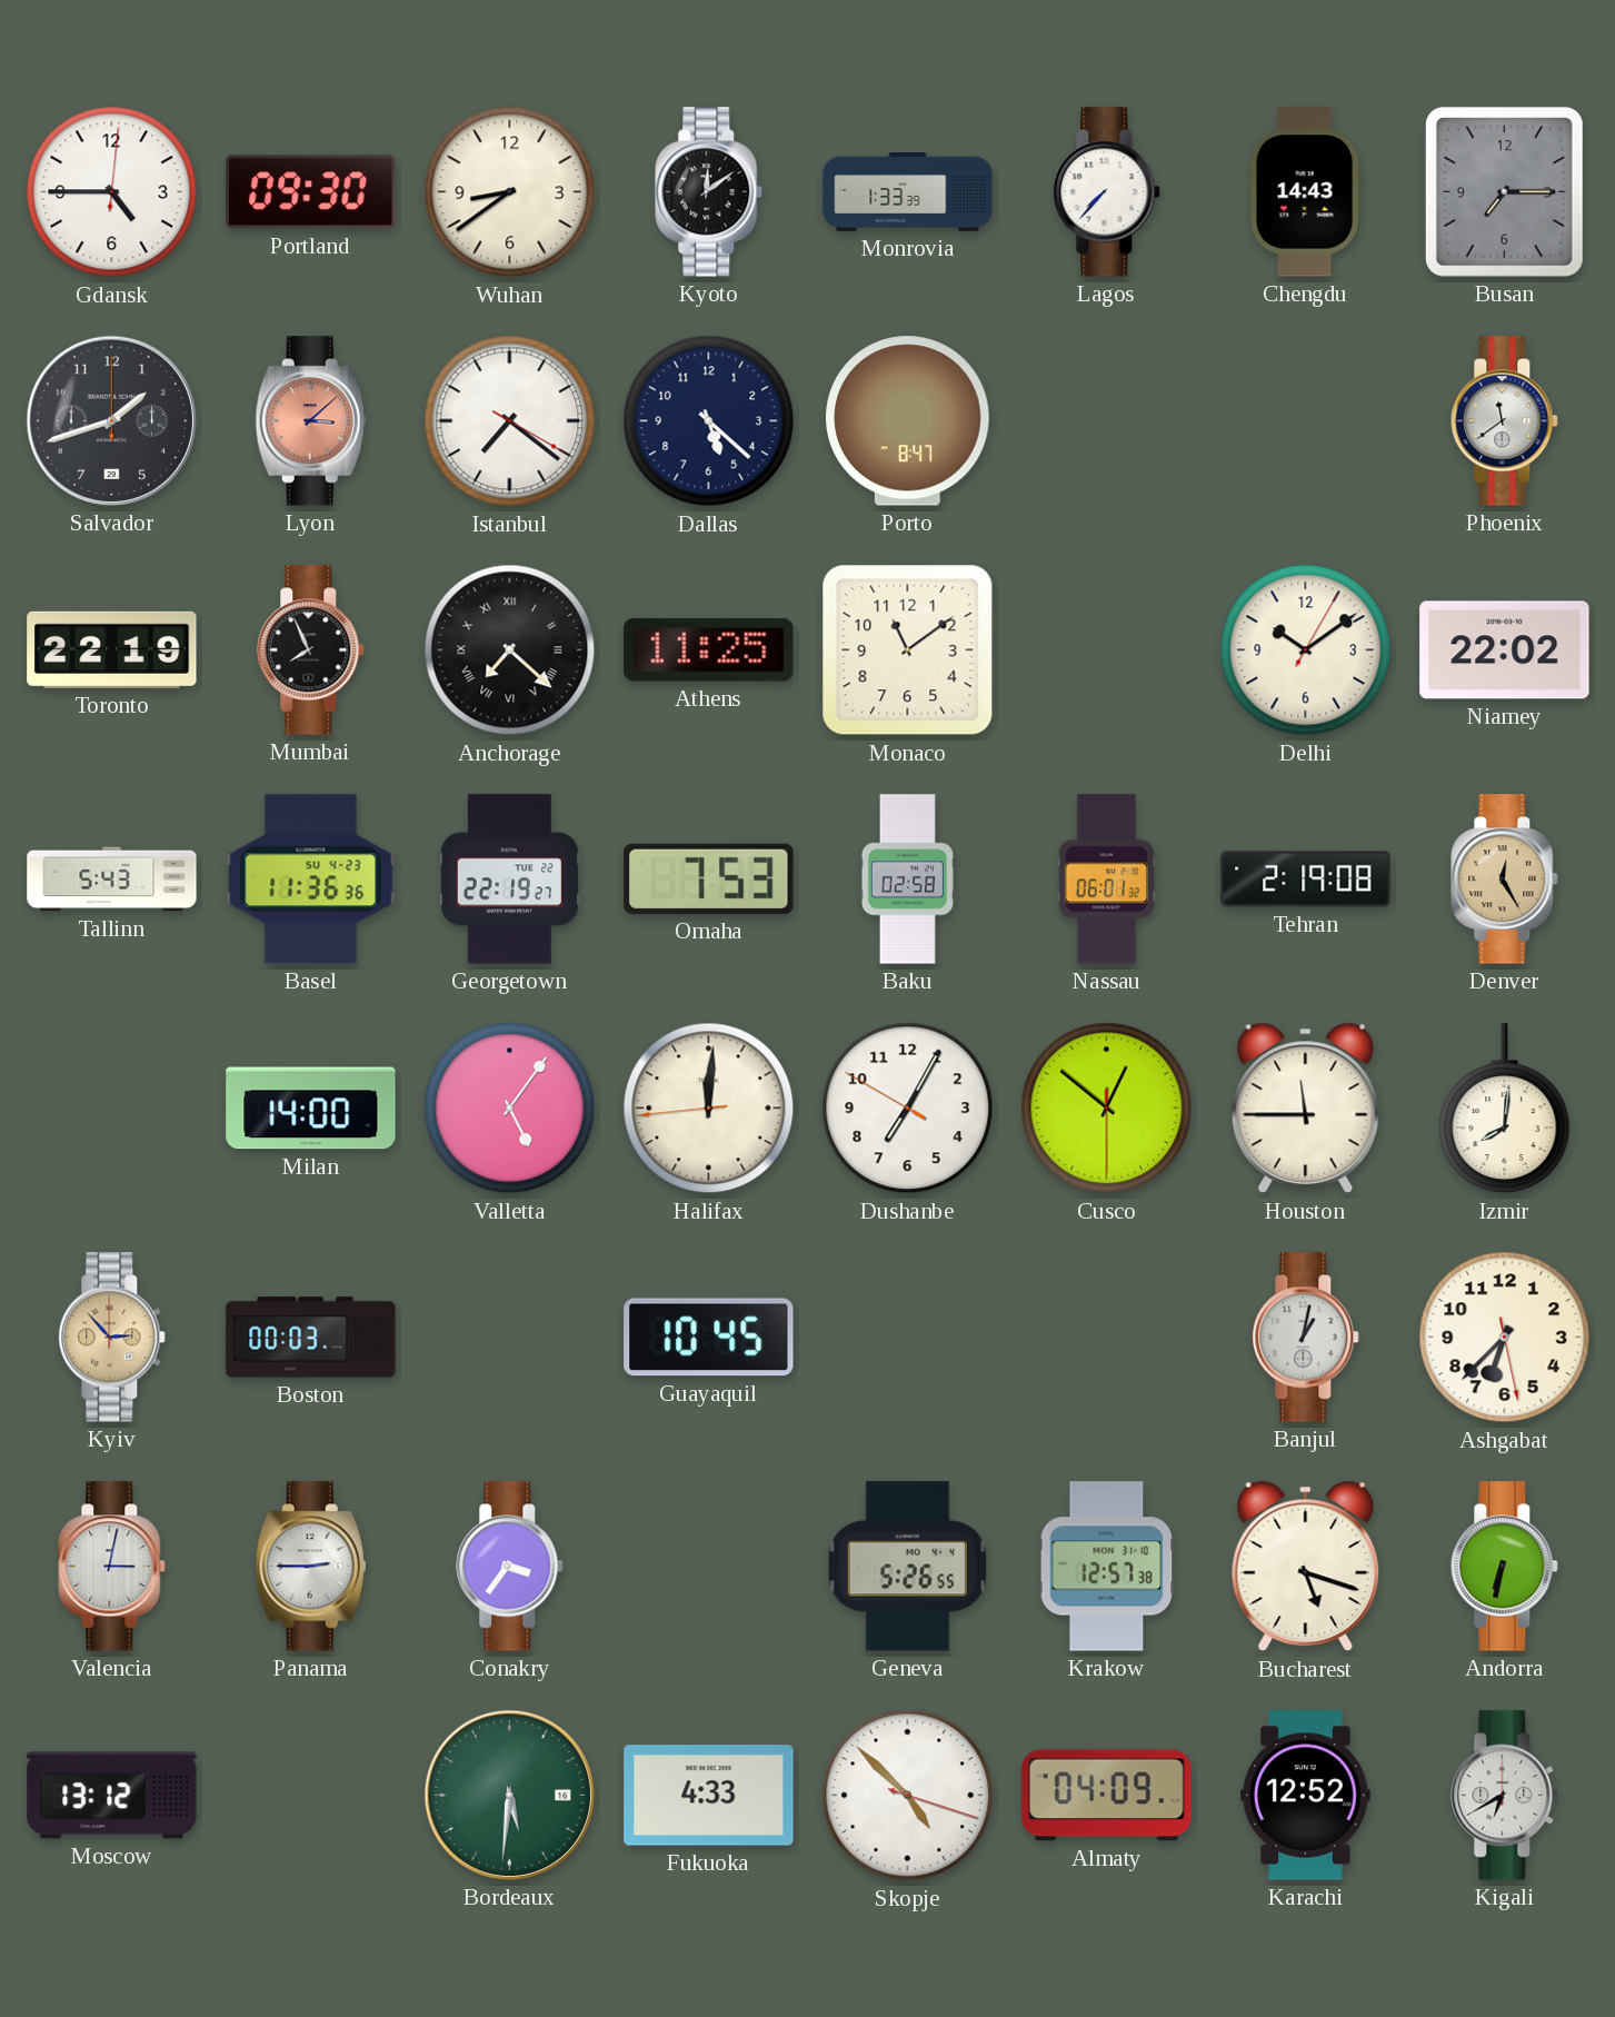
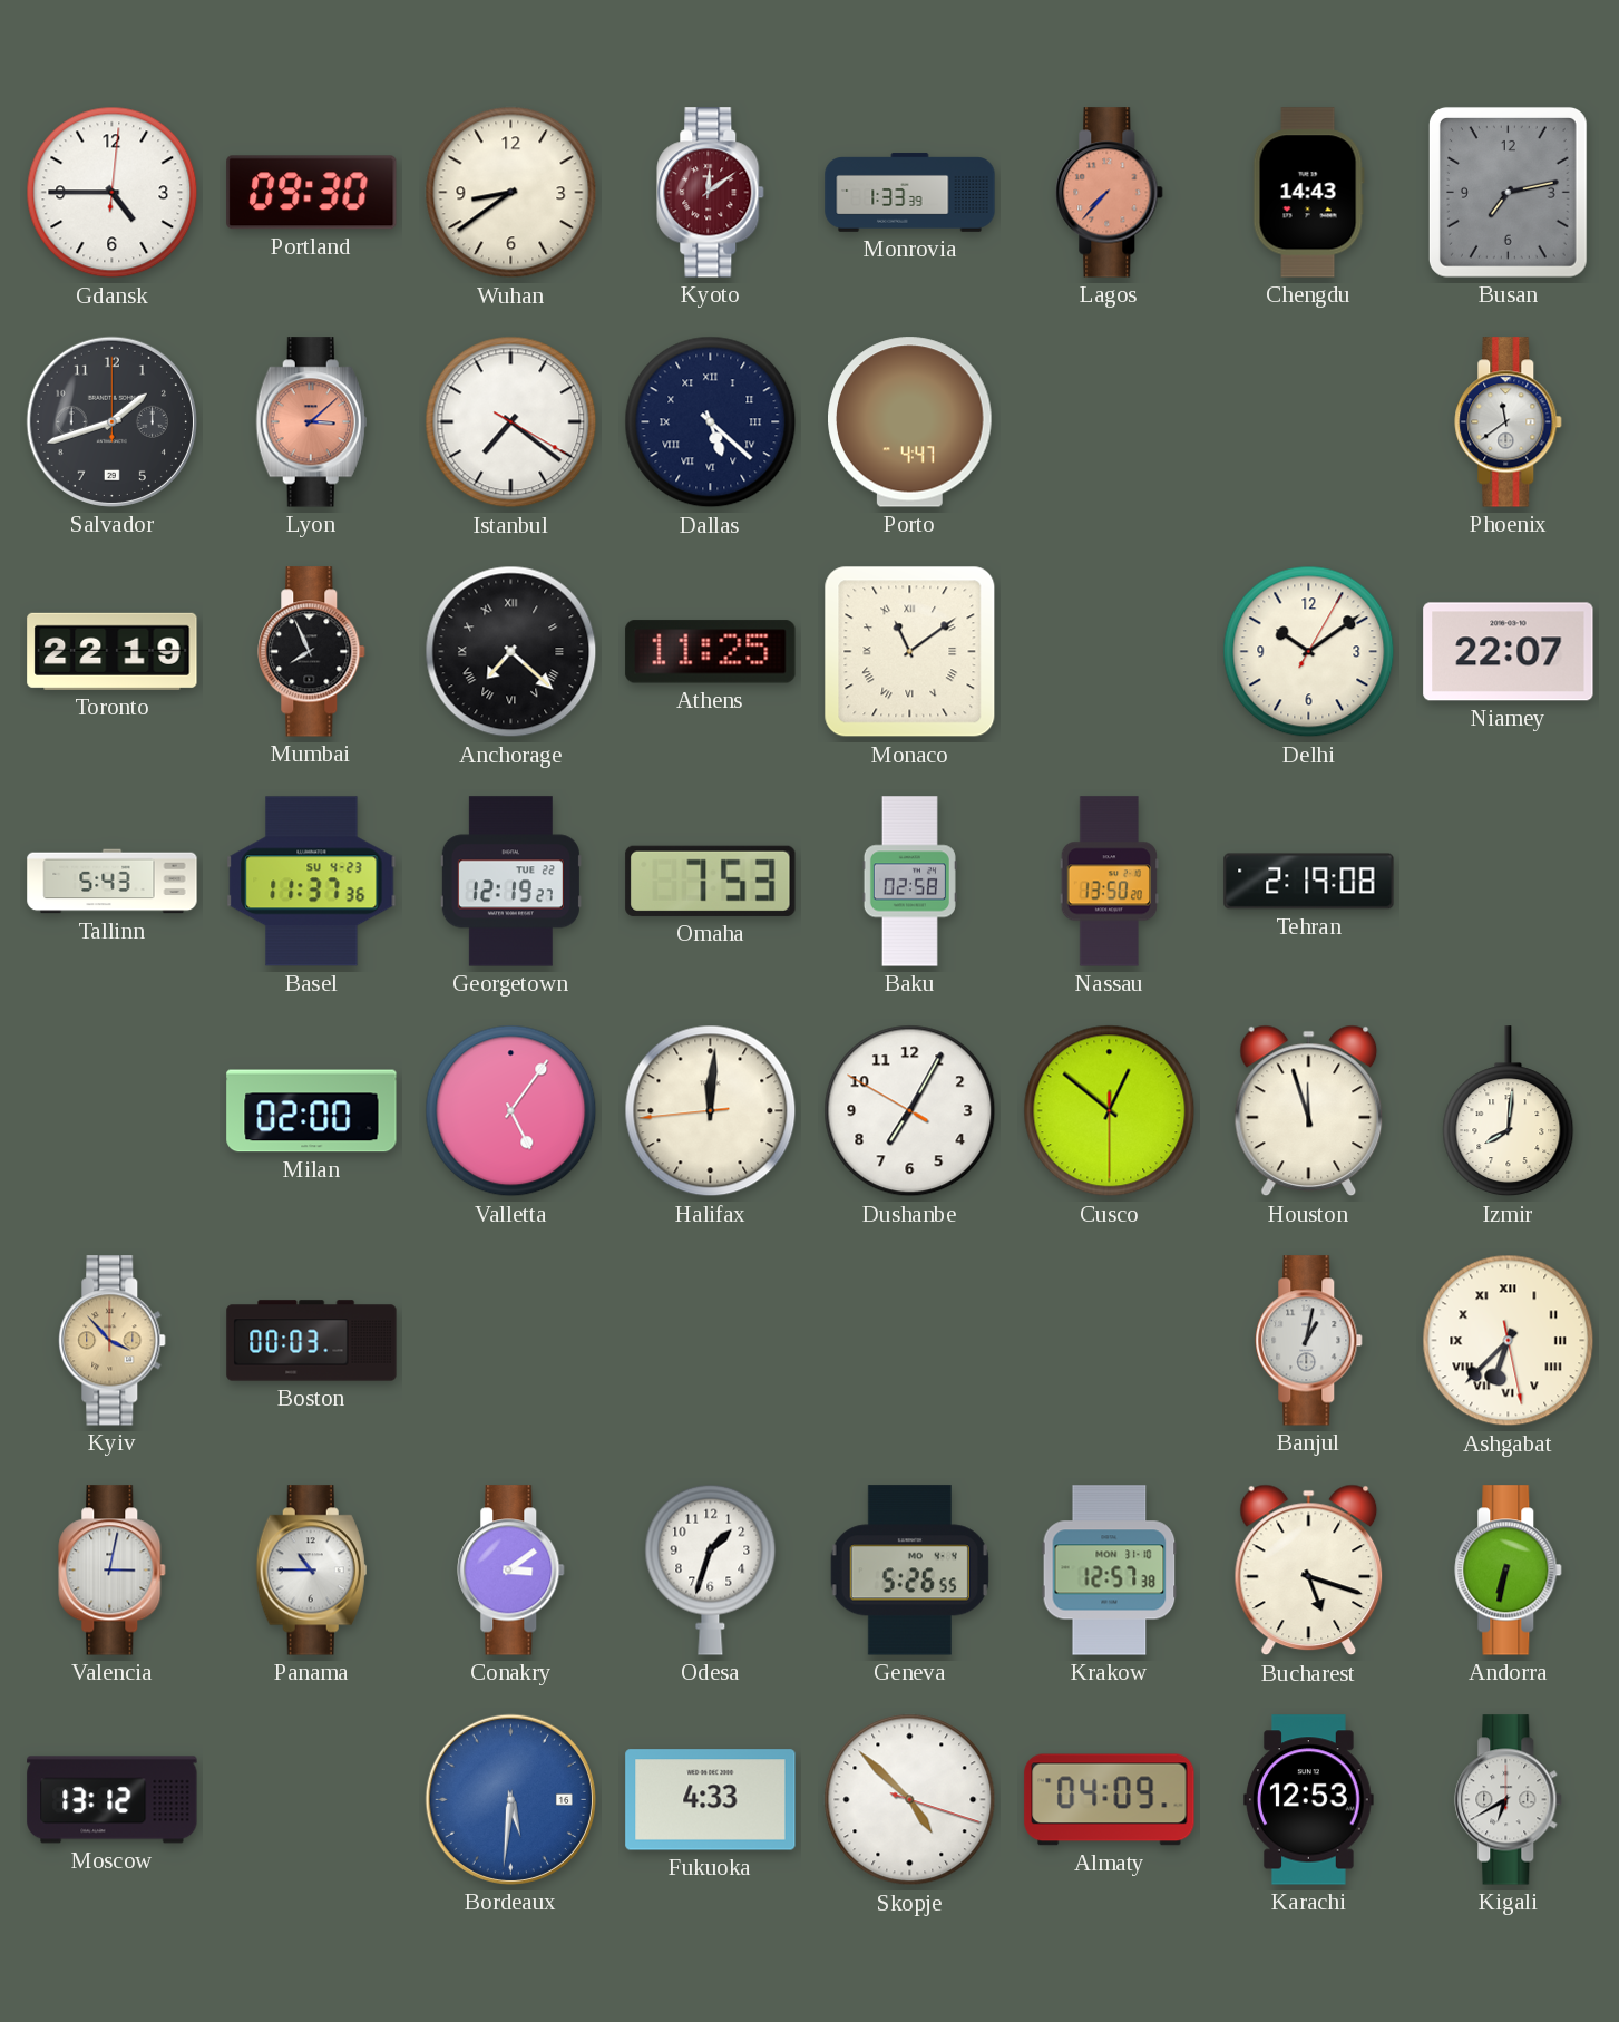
Kyoto dial: black -> burgundy (711, 193)
Lagos dial: white -> salmon (1110, 193)
Busan: 7:15 -> 7:13 (1508, 192)
Dallas numerals: Arabic -> Roman (711, 422)
Porto: 8:47 -> 4:47 (910, 422)
Monaco numerals: Arabic -> Roman (910, 652)
Niamey: 22:02 -> 22:07 (1509, 652)
Basel: 11:36 -> 11:37 (312, 882)
Georgetown: 22:19 -> 12:19 (510, 882)
Nassau: 06:01 -> 13:50 (1110, 882)
Denver: 12:25 -> none (1505, 880)
Milan: 14:00 -> 02:00 (312, 1111)
Houston: 11:45 -> 11:57 (1309, 1111)
Kyiv: 2:53 -> 3:53 (113, 1341)
Guayaquil: 10:45 -> none (709, 1338)
Ashgabat numerals: Arabic -> Roman (1509, 1341)
Panama: 2:45 -> 10:45 (311, 1571)
Conakry: 3:36 -> 3:09 (511, 1571)
Odesa: none -> 1:33 (711, 1569)
Bordeaux dial: green -> blue (510, 1799)
Karachi: 12:52 -> 12:53 (1309, 1800)
